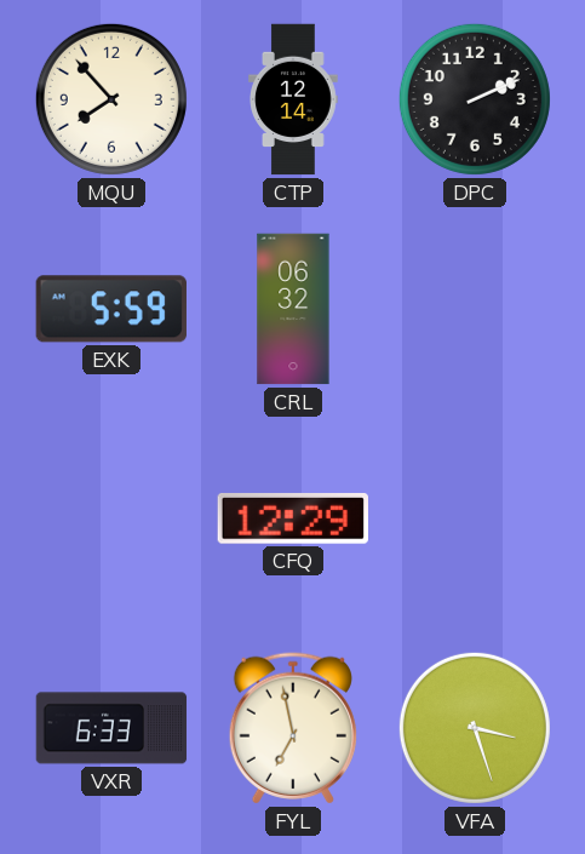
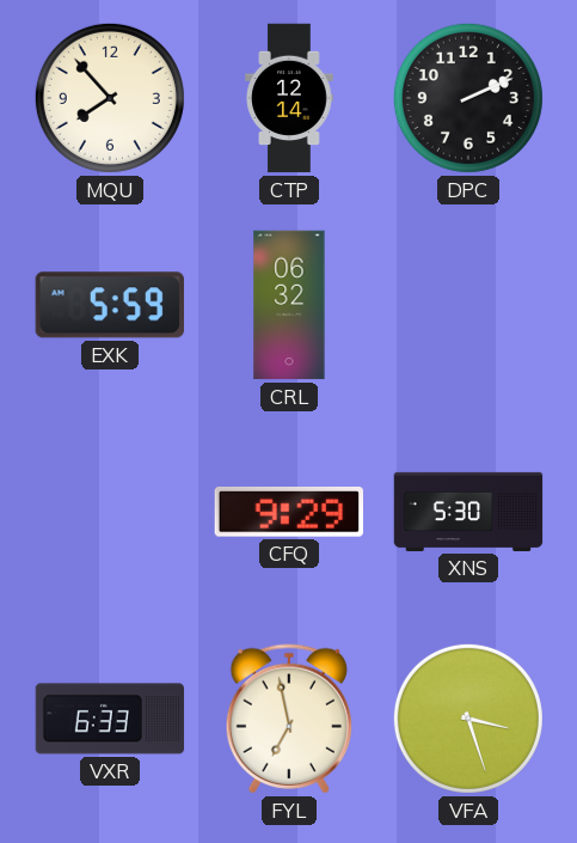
CFQ: 12:29 -> 9:29 (289, 512)
XNS: none -> 5:30 (468, 512)
